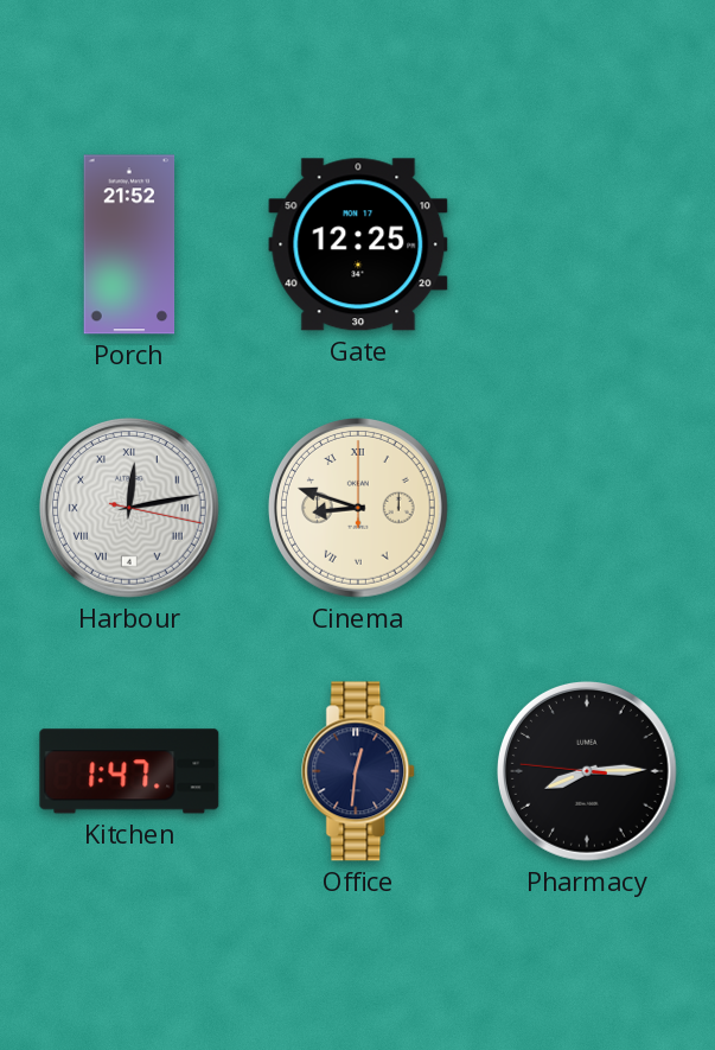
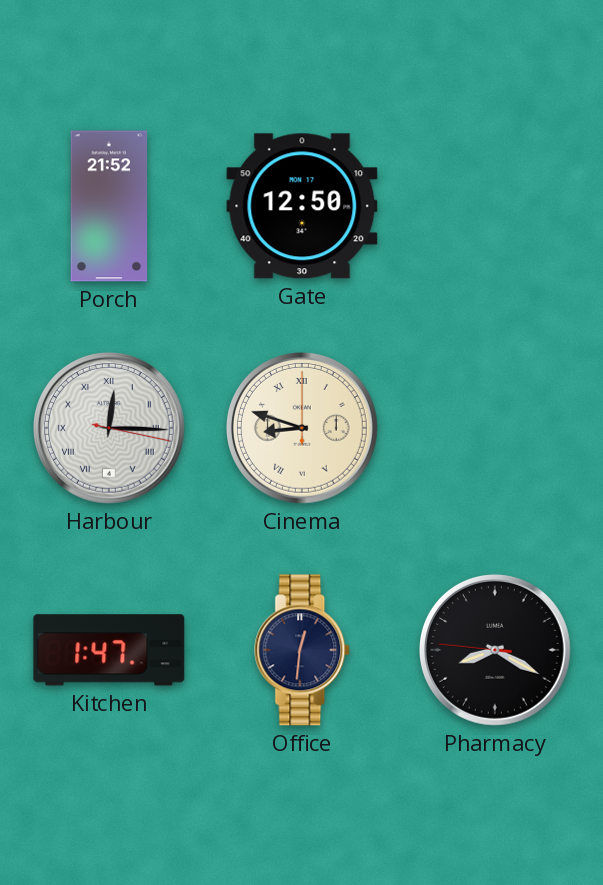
Gate: 12:25 -> 12:50 (302, 206)
Harbour: 12:13 -> 12:15 (109, 428)
Pharmacy: 8:14 -> 8:19 (495, 650)
